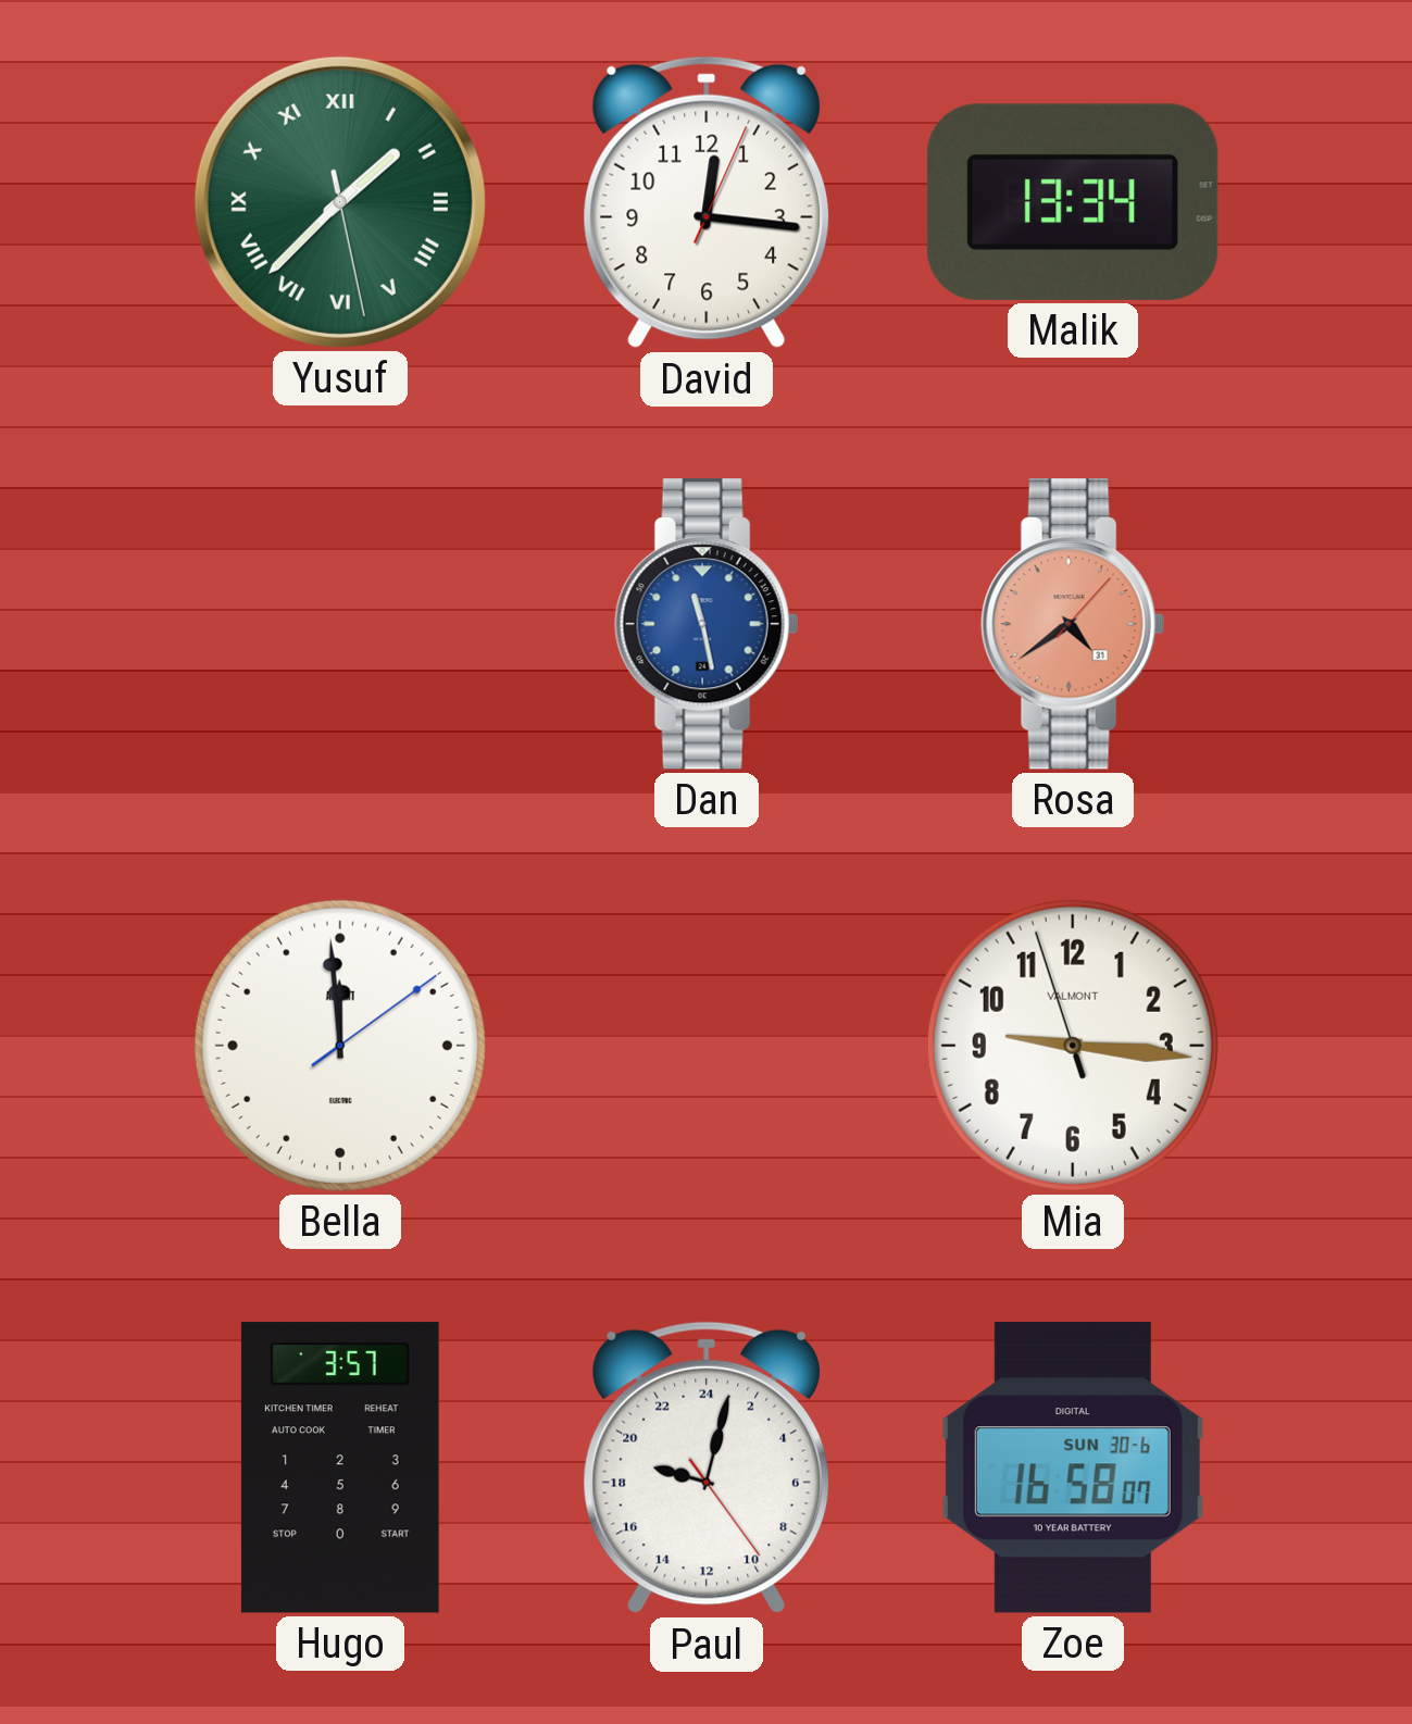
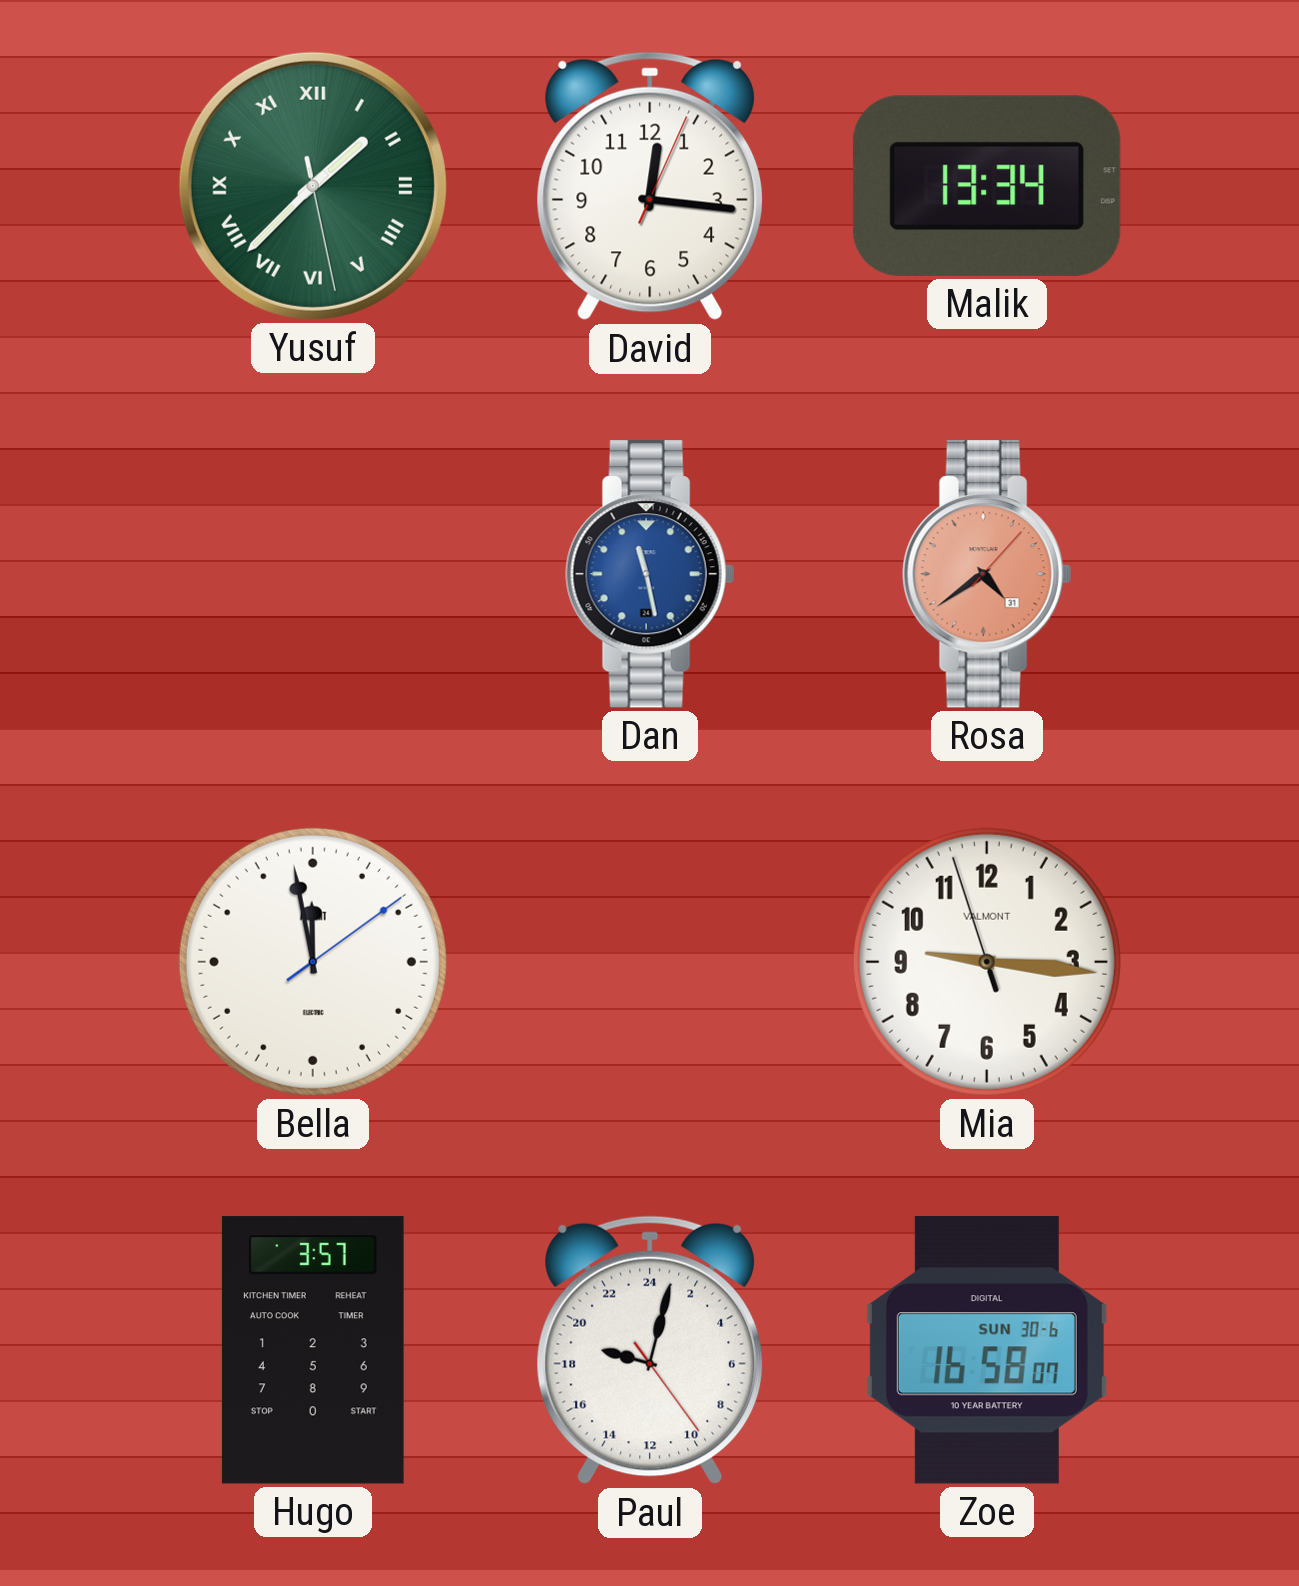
Bella: 11:59 -> 11:58 (313, 962)
